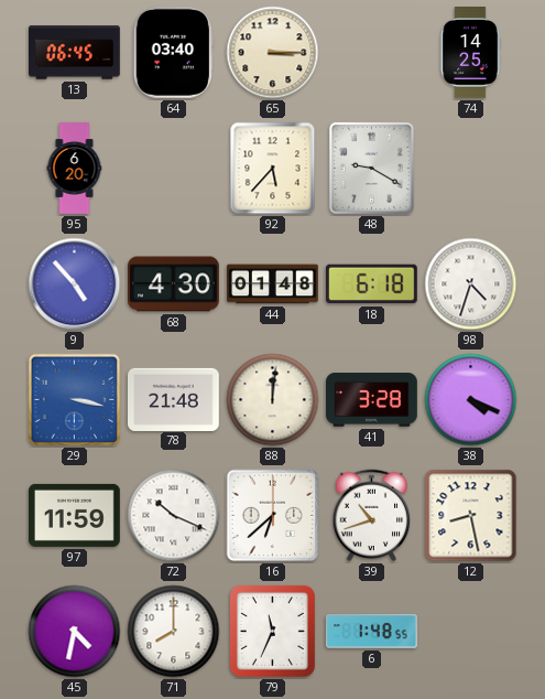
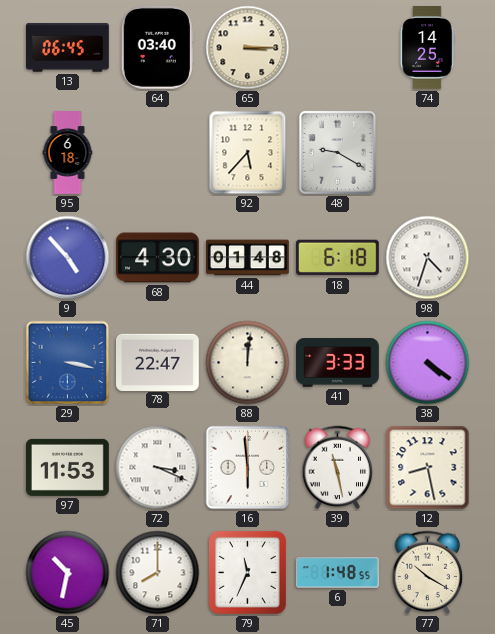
95: 6:20 -> 6:18 (68, 153)
78: 21:48 -> 22:47 (158, 362)
41: 3:28 -> 3:33 (338, 363)
38: 4:19 -> 4:21 (428, 363)
97: 11:59 -> 11:53 (68, 467)
72: 10:19 -> 3:19 (158, 468)
16: 6:38 -> 5:59 (248, 468)
39: 10:42 -> 11:28 (338, 468)
45: 4:32 -> 10:32 (68, 573)
77: none -> 10:20 (428, 573)
